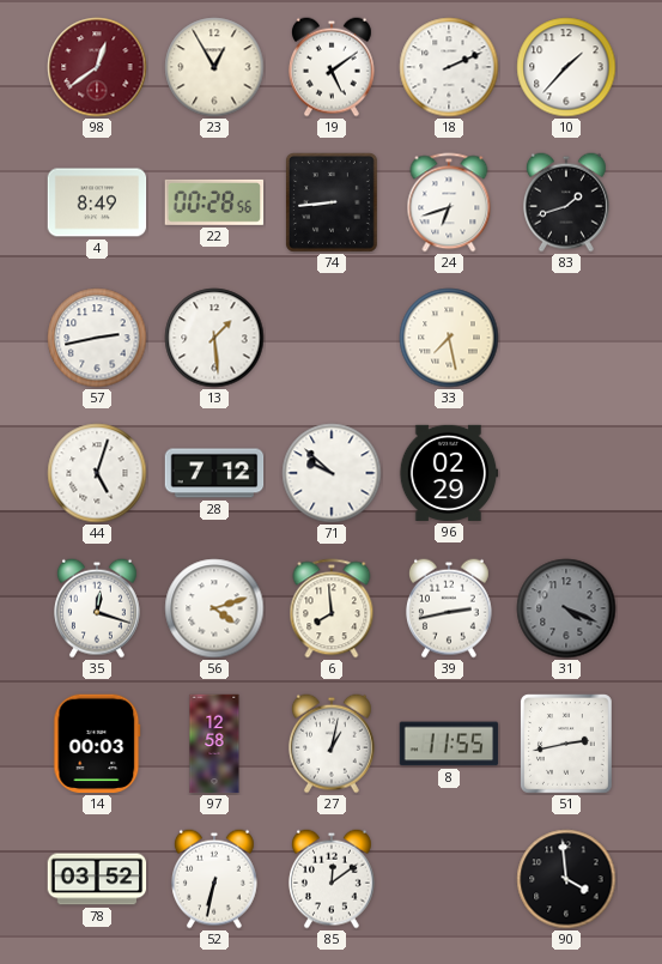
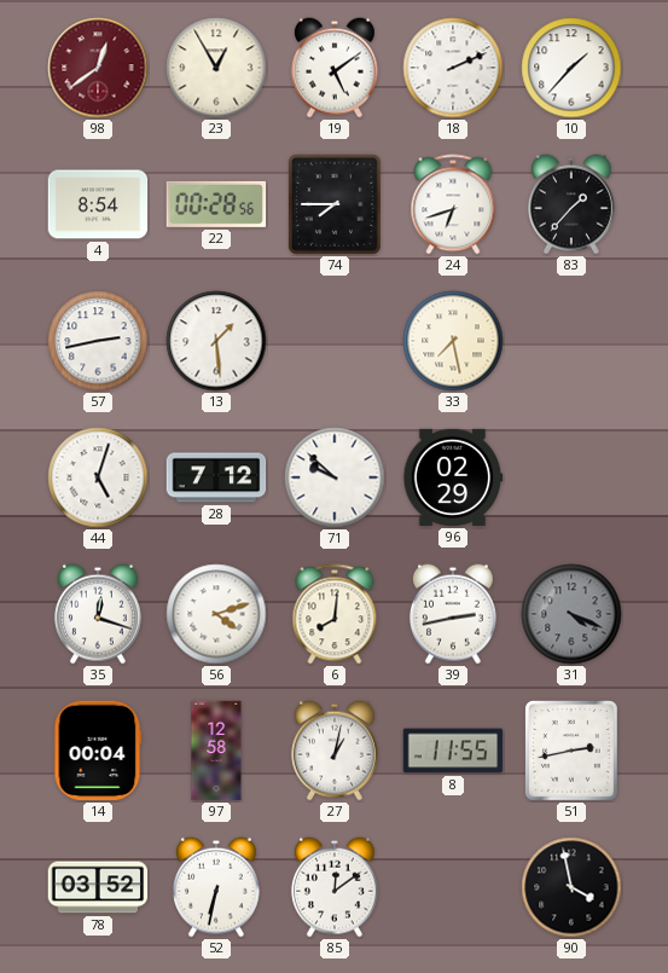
4: 8:49 -> 8:54 (98, 204)
74: 8:44 -> 7:45 (335, 205)
83: 1:42 -> 1:37 (571, 204)
6: 7:59 -> 8:01 (335, 614)
14: 00:03 -> 00:04 (98, 751)
90: 3:59 -> 3:58 (571, 887)
